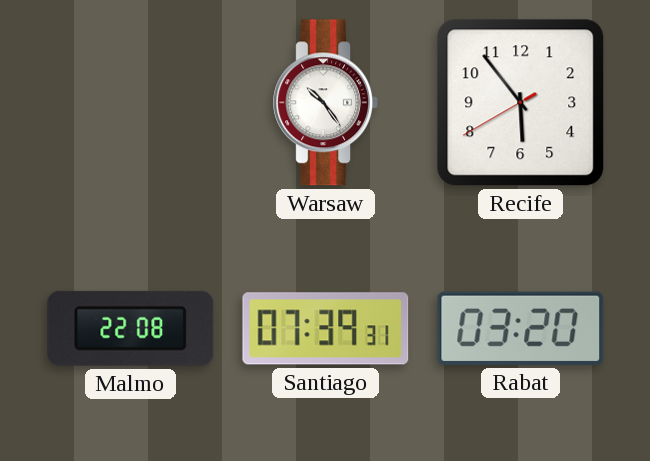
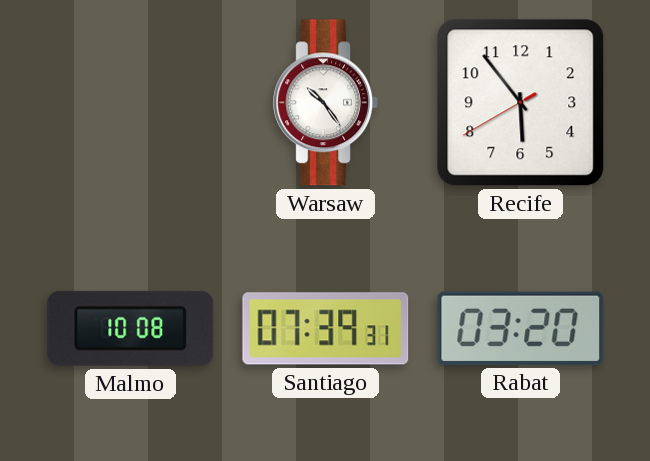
Malmo: 22:08 -> 10:08 (131, 328)
